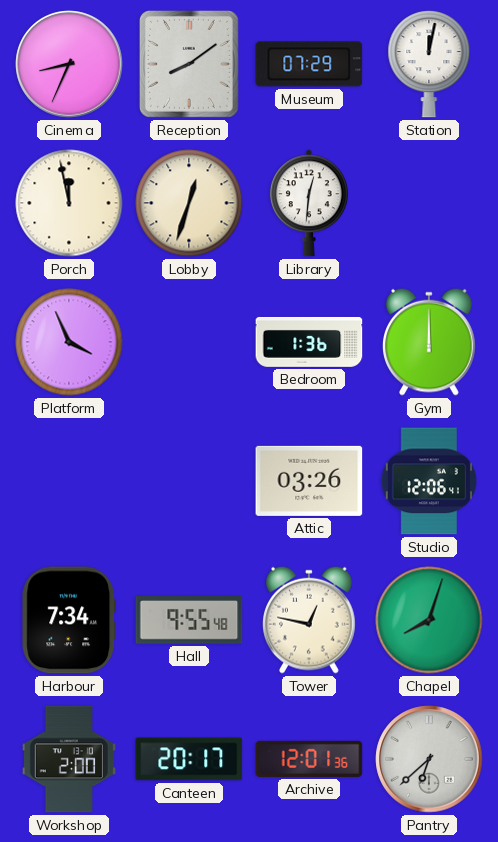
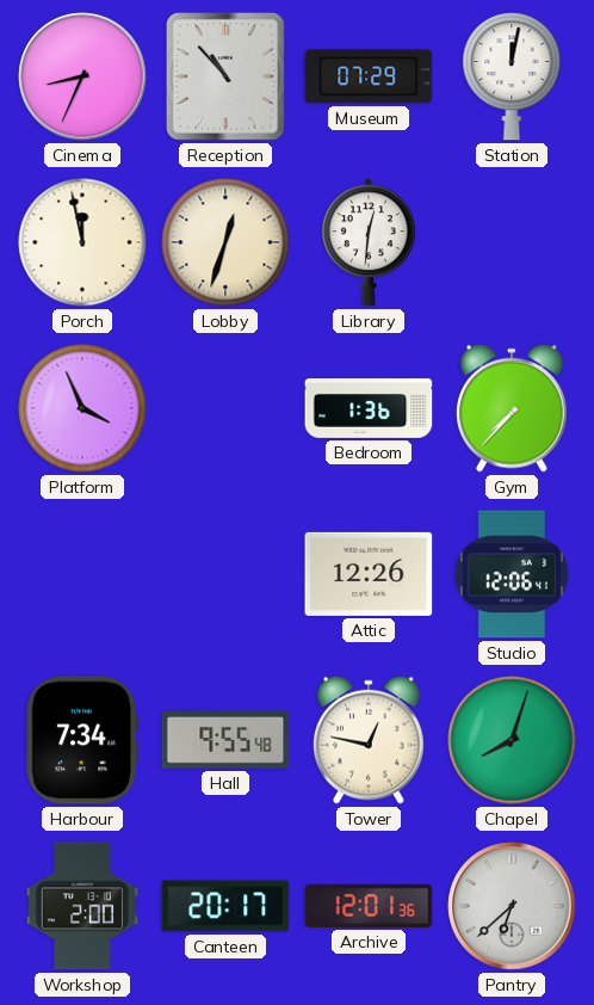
Reception: 8:09 -> 10:53 (225, 76)
Gym: 12:00 -> 7:37 (513, 408)
Attic: 03:26 -> 12:26 (369, 574)
